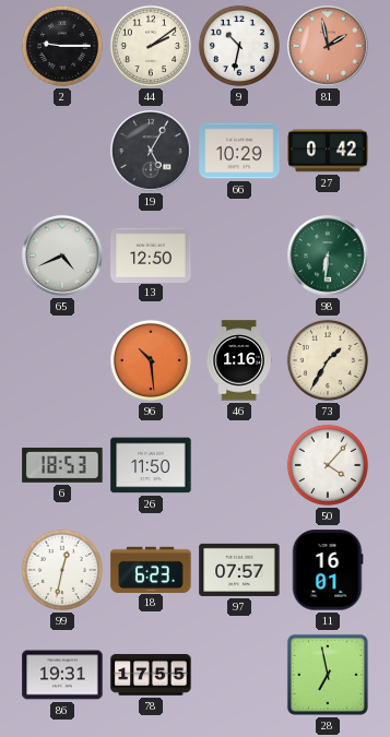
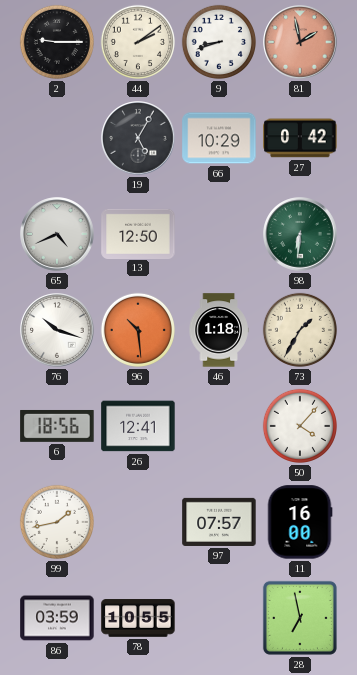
9: 10:32 -> 8:42 (219, 42)
76: none -> 10:18 (57, 330)
46: 1:16 -> 1:18 (219, 330)
6: 18:53 -> 18:56 (57, 426)
26: 11:50 -> 12:41 (138, 426)
99: 12:32 -> 1:43 (57, 522)
18: 6:23 -> none (151, 569)
11: 16:01 -> 16:00 (300, 522)
86: 19:31 -> 03:59 (57, 618)
78: 17:55 -> 10:55 (138, 618)
